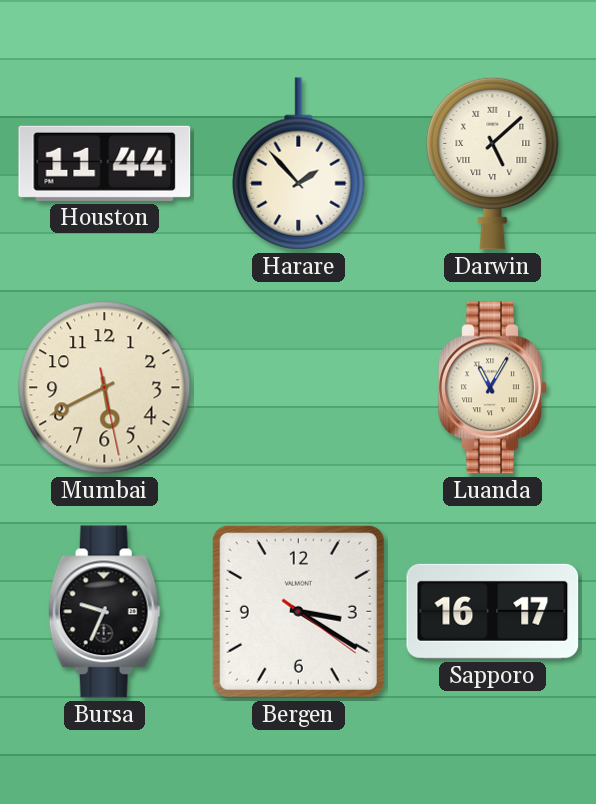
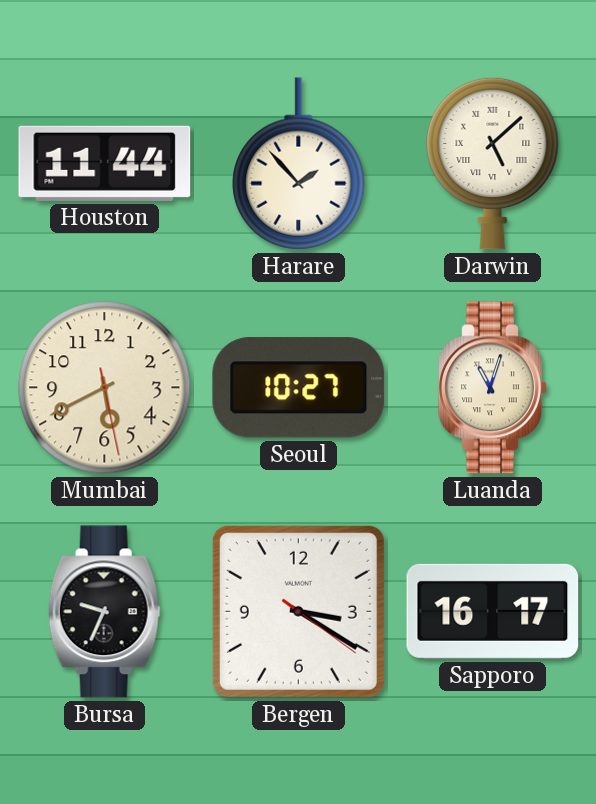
Seoul: none -> 10:27 (299, 388)
Luanda: 11:05 -> 11:03 (493, 388)
